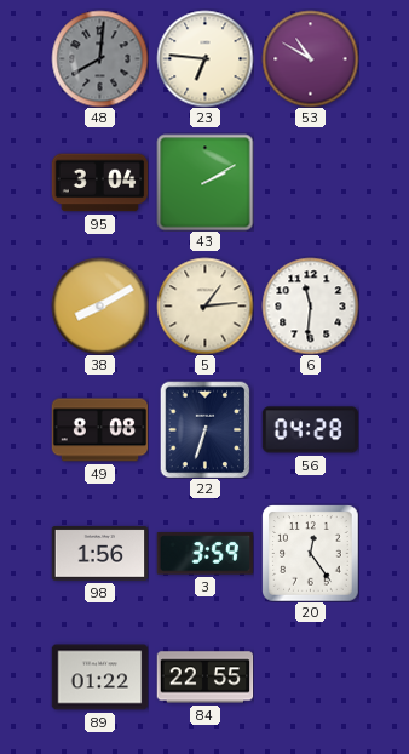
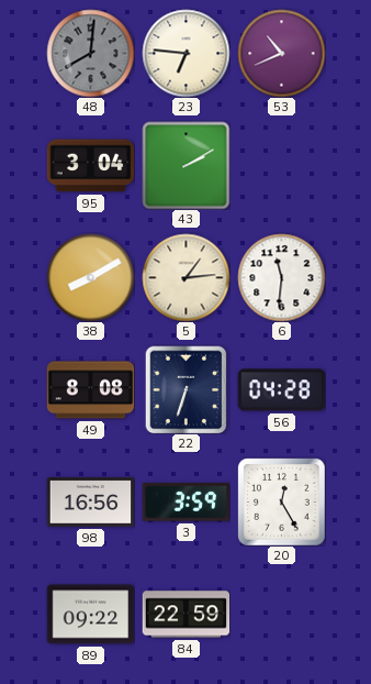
53: 10:50 -> 10:41 (281, 53)
98: 1:56 -> 16:56 (90, 503)
20: 12:24 -> 12:25 (281, 501)
89: 01:22 -> 09:22 (90, 615)
84: 22:55 -> 22:59 (185, 615)
